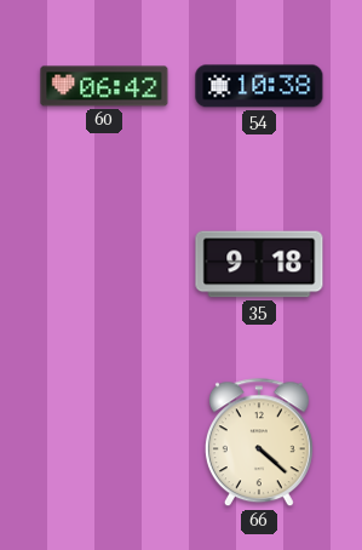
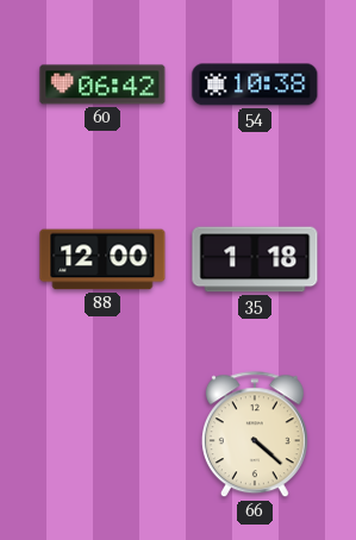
88: none -> 12:00 (102, 259)
35: 9:18 -> 1:18 (255, 259)
